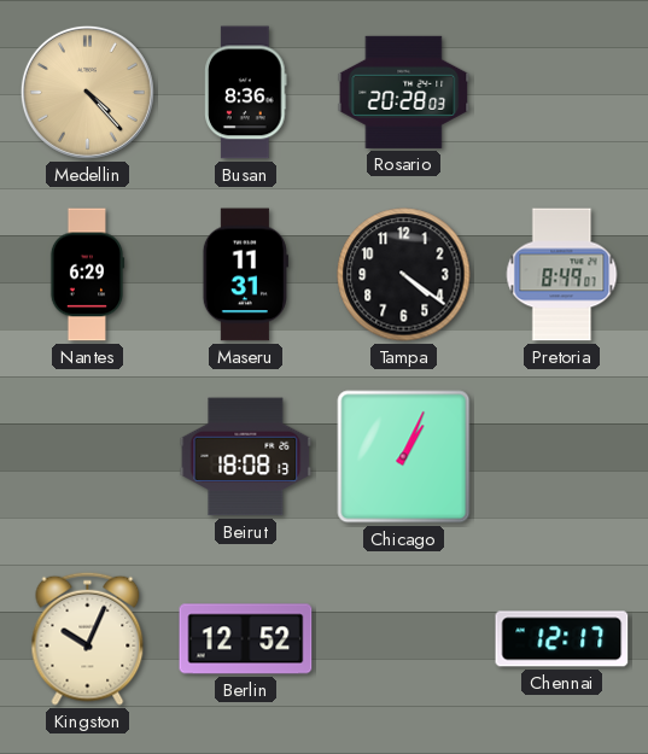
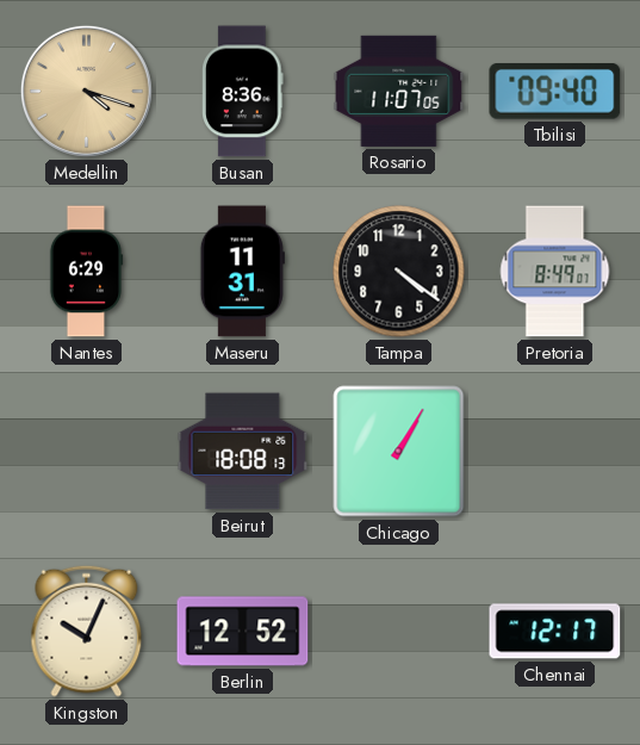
Medellin: 4:23 -> 4:18 (86, 91)
Rosario: 20:28 -> 11:07 (399, 91)
Tbilisi: none -> 09:40 (555, 92)
Chicago: 1:04 -> 1:05 (399, 452)
